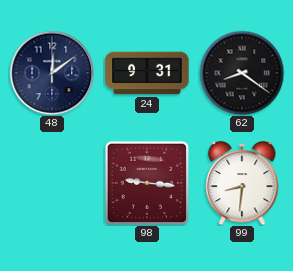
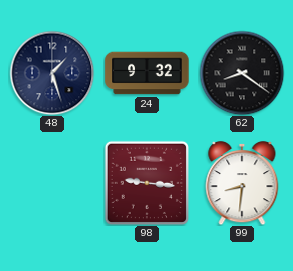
48: 12:09 -> 1:27 (52, 73)
24: 9:31 -> 9:32 (147, 73)
